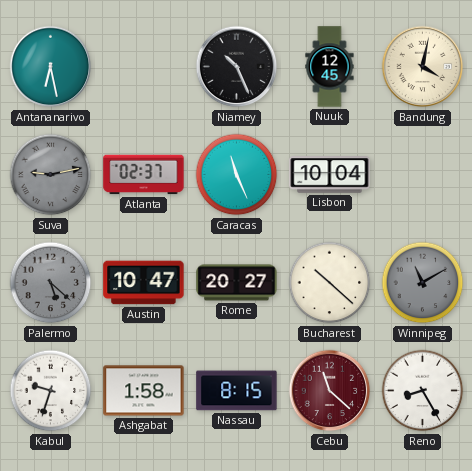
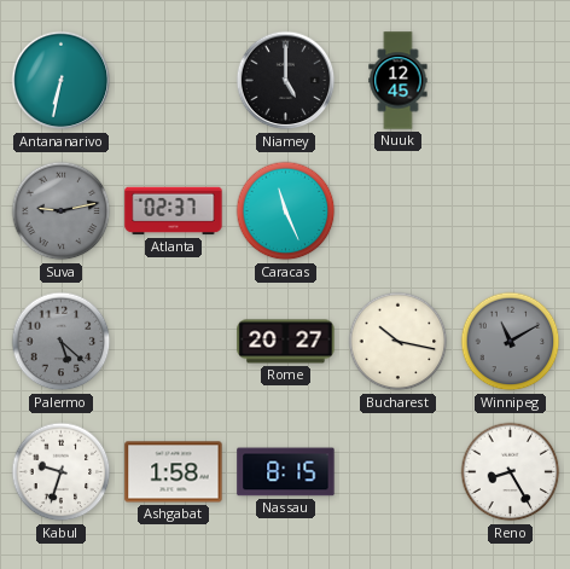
Antananarivo: 6:28 -> 6:32 (62, 81)
Niamey: 10:26 -> 5:00 (286, 81)
Bandung: 4:02 -> none (423, 67)
Lisbon: 10:04 -> none (330, 175)
Austin: 10:47 -> none (144, 283)
Bucharest: 10:22 -> 10:17 (399, 342)
Cebu: 11:22 -> none (330, 391)
